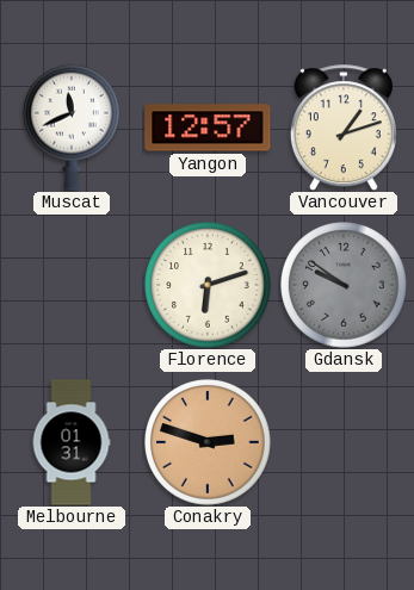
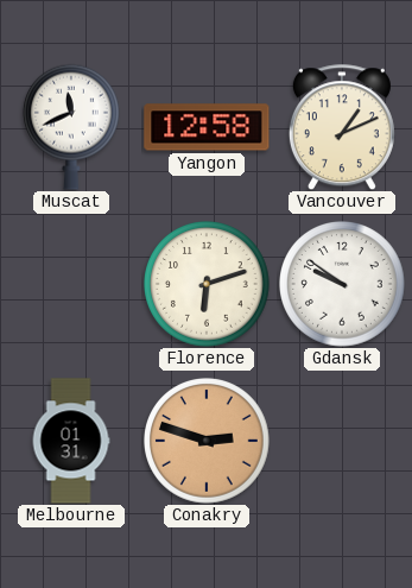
Yangon: 12:57 -> 12:58 (207, 127)
Vancouver: 1:12 -> 1:11 (342, 127)
Gdansk dial: grey -> white (343, 285)
